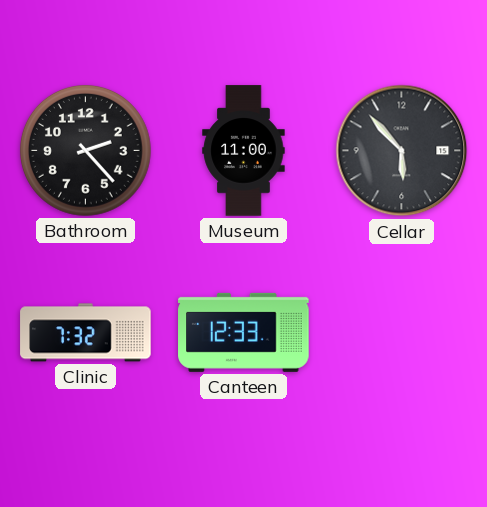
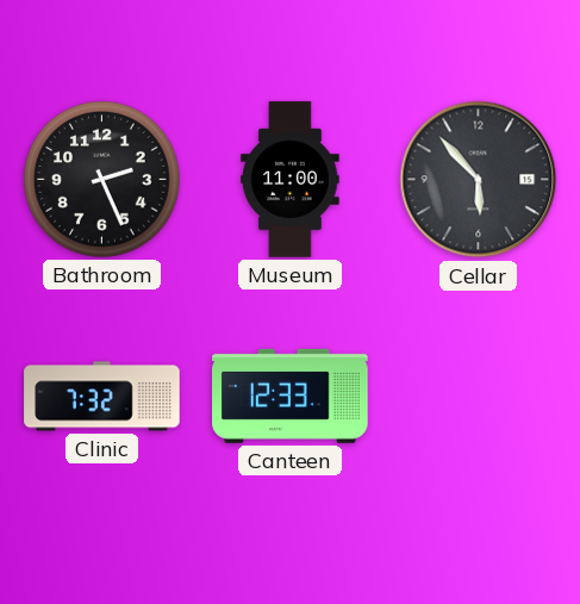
Bathroom: 2:23 -> 2:26 (101, 179)
